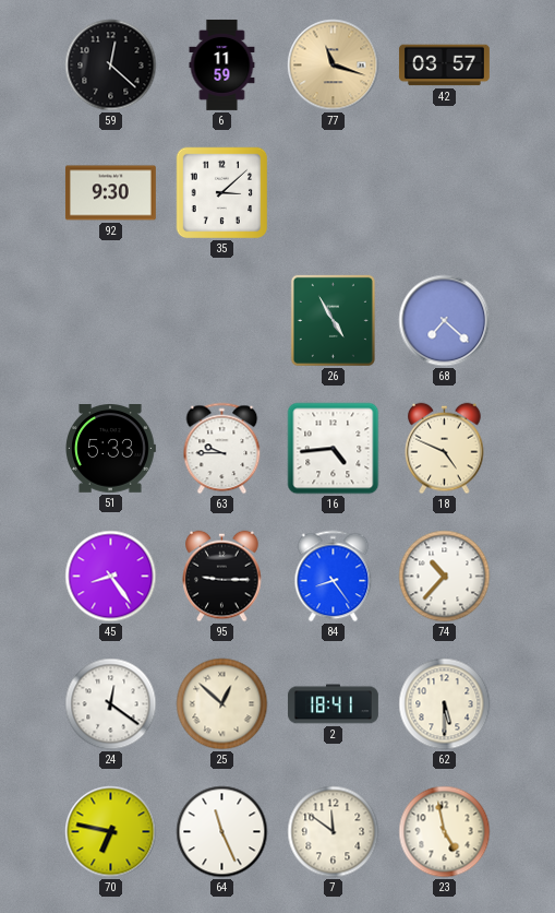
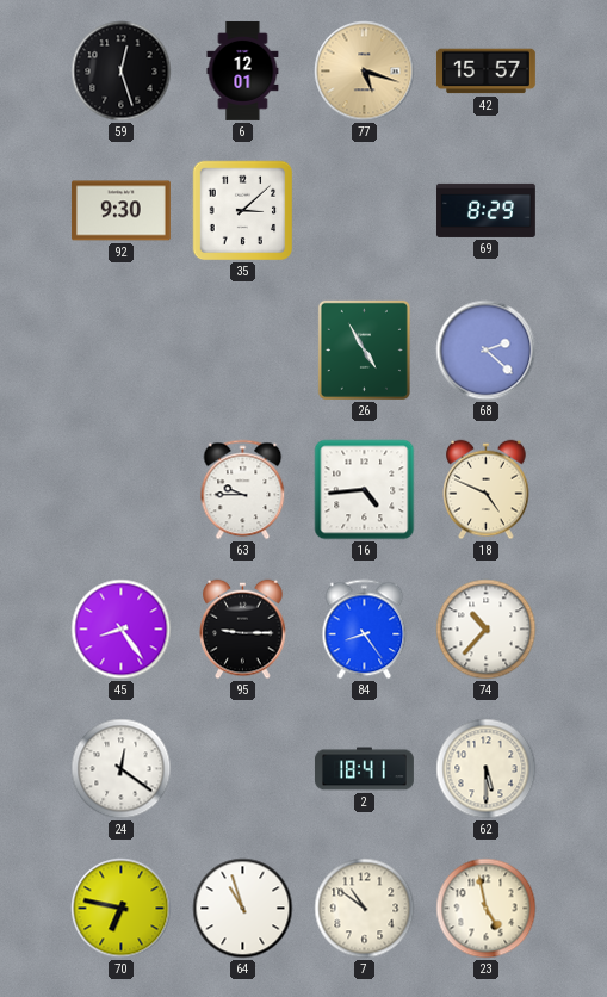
59: 12:22 -> 12:27 (122, 72)
6: 11:59 -> 12:01 (243, 70)
77: 11:18 -> 5:18 (365, 72)
42: 03:57 -> 15:57 (485, 72)
69: none -> 8:29 (485, 210)
68: 7:22 -> 2:22 (487, 351)
51: 5:33 -> none (111, 449)
25: 12:52 -> none (222, 704)
64: 11:26 -> 10:57 (243, 909)
7: 11:51 -> 10:51 (365, 909)
